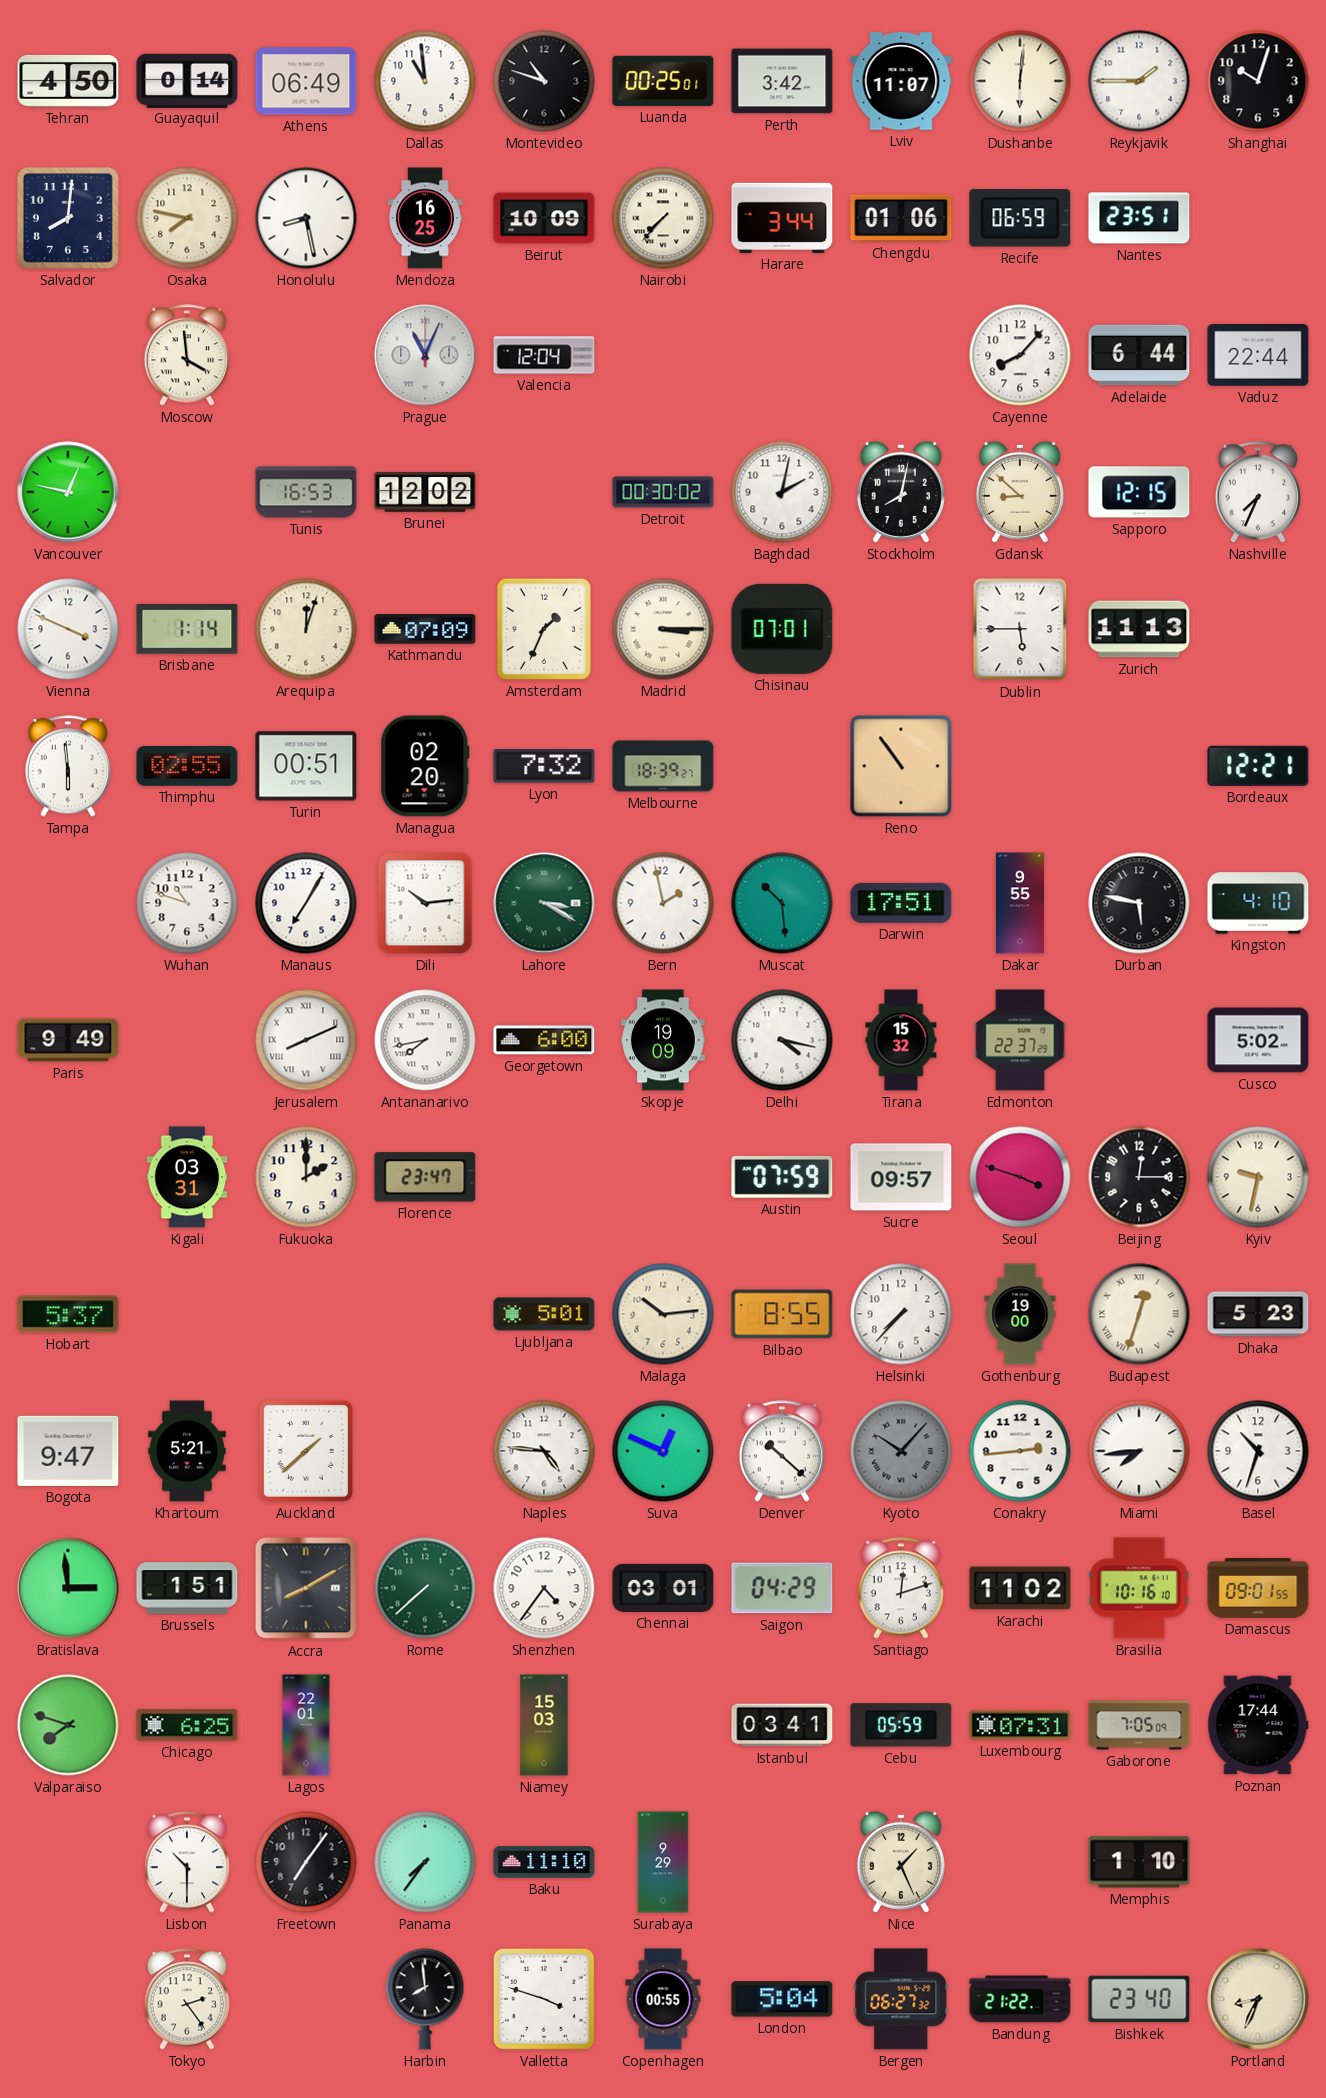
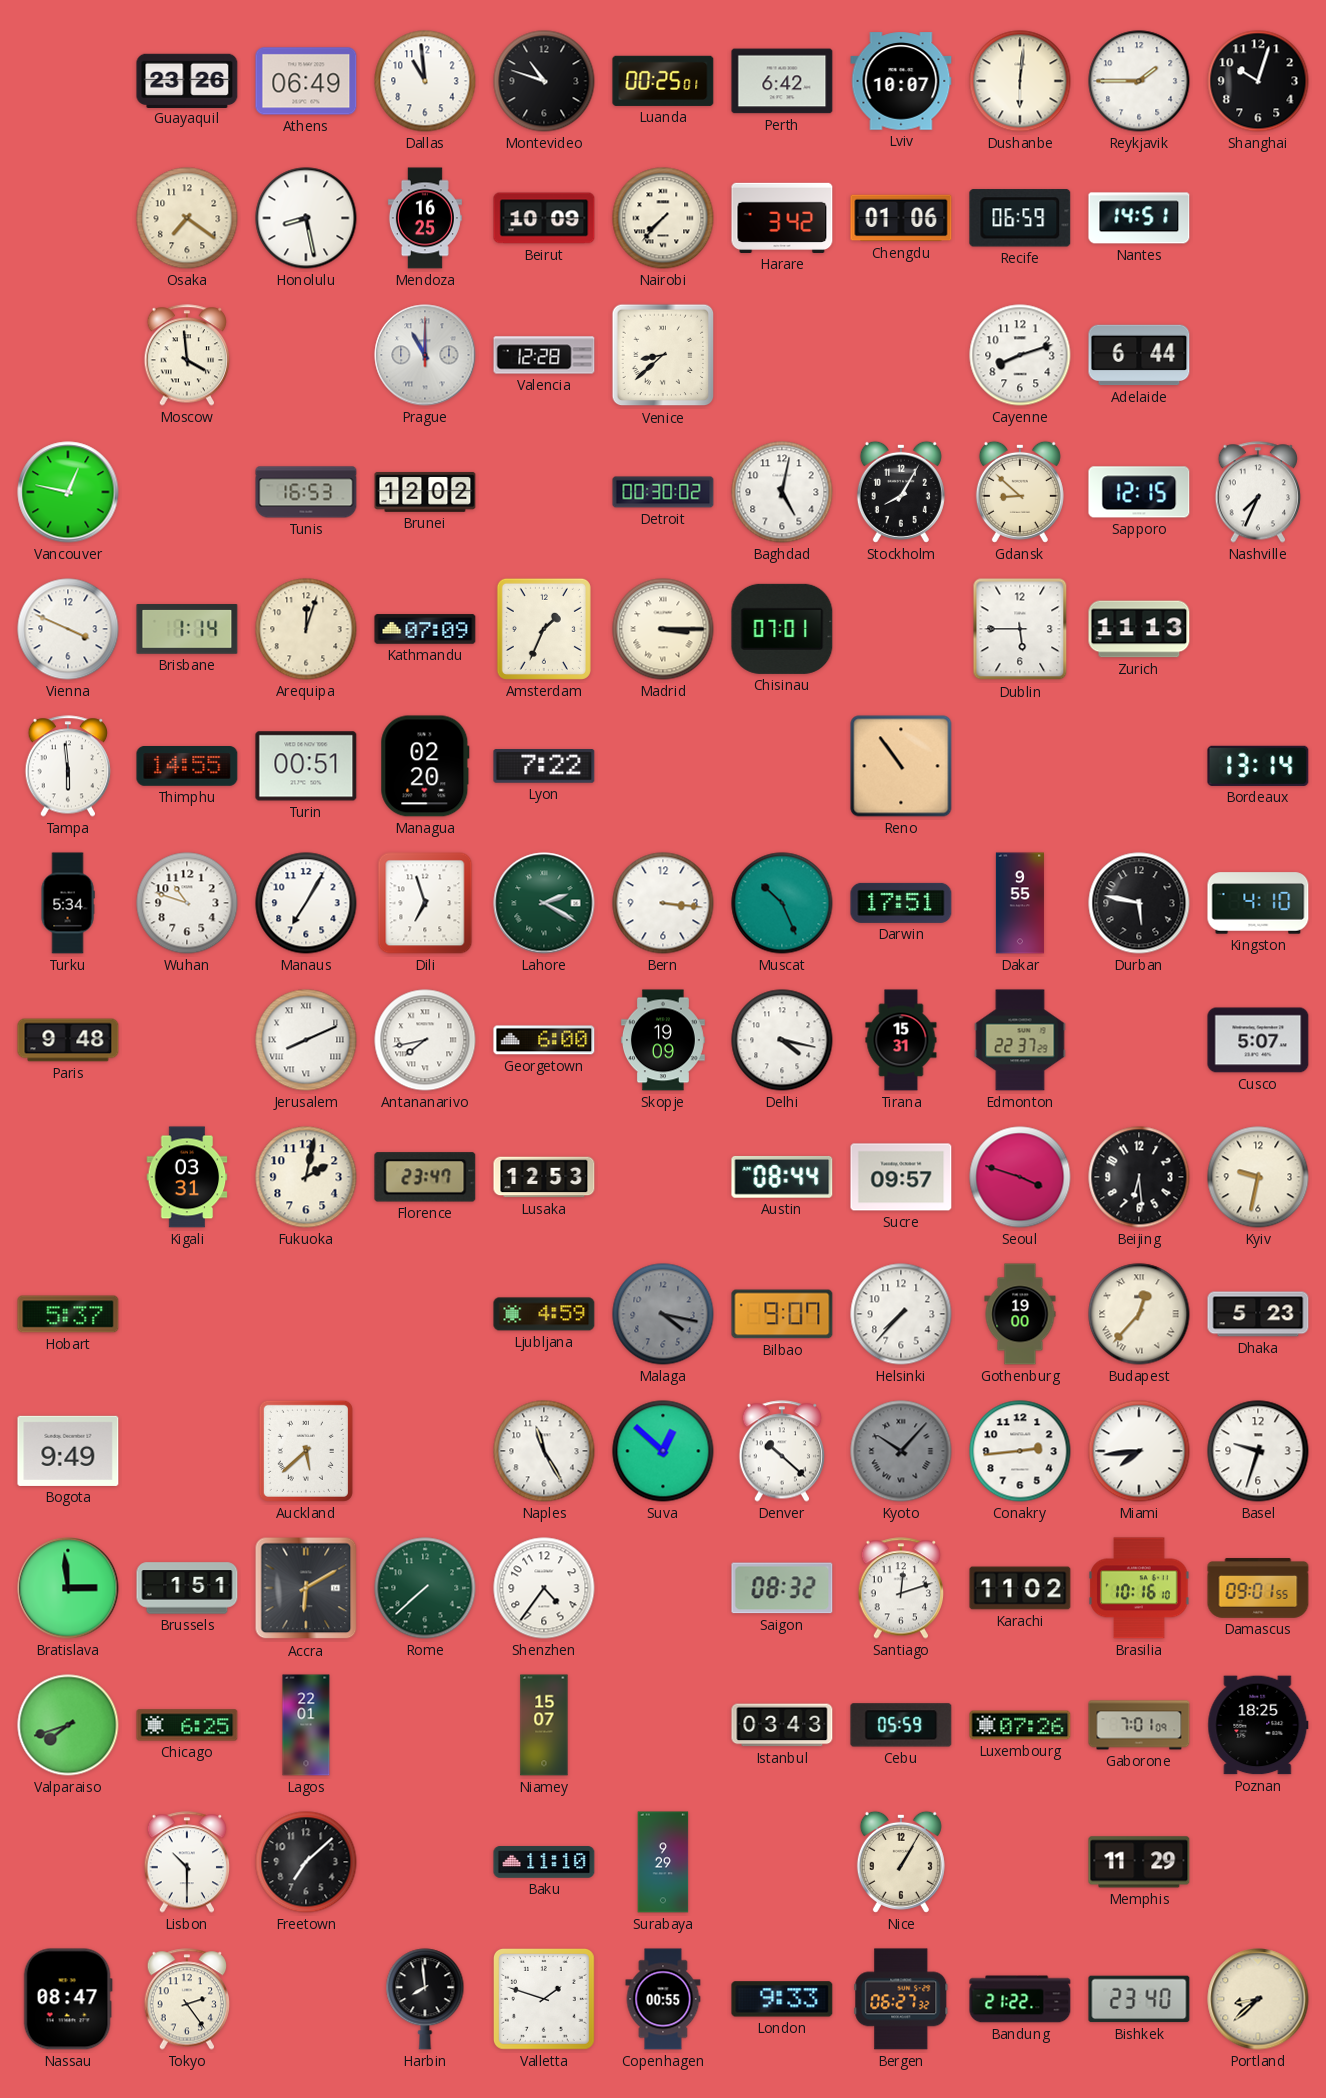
Tehran: 4:50 -> none (68, 81)
Guayaquil: 0:14 -> 23:26 (187, 80)
Perth: 3:42 -> 6:42 (782, 81)
Lviv: 11:07 -> 10:07 (901, 81)
Salvador: 8:01 -> none (68, 218)
Osaka: 7:47 -> 7:21 (187, 218)
Harare: 3:44 -> 3:42 (782, 218)
Nantes: 23:51 -> 14:51 (1139, 218)
Prague: 11:04 -> 11:00 (425, 355)
Valencia: 12:04 -> 12:28 (544, 355)
Venice: none -> 8:38 (663, 355)
Cayenne: 8:07 -> 8:12 (1020, 355)
Vaduz: 22:44 -> none (1258, 356)
Baghdad: 2:02 -> 5:02 (782, 492)
Stockholm: 8:02 -> 8:05 (901, 492)
Thimphu: 02:55 -> 14:55 (187, 767)
Lyon: 7:32 -> 7:22 (544, 766)
Melbourne: 18:39 -> none (663, 766)
Bordeaux: 12:21 -> 13:14 (1258, 766)
Turku: none -> 5:34 (68, 903)
Dili: 10:14 -> 6:57 (425, 903)
Lahore: 3:20 -> 2:20 (544, 903)
Bern: 1:58 -> 3:16 (663, 903)
Muscat: 10:29 -> 10:26 (782, 903)
Paris: 9:49 -> 9:48 (68, 1040)
Tirana: 15:32 -> 15:31 (901, 1040)
Cusco: 5:02 -> 5:07 (1258, 1040)
Fukuoka: 2:00 -> 2:02 (306, 1177)
Lusaka: none -> 12:53 (544, 1177)
Austin: 07:59 -> 08:44 (782, 1177)
Beijing: 12:15 -> 6:29 (1139, 1177)
Ljubljana: 5:01 -> 4:59 (544, 1314)
Malaga: 10:14 -> 4:17 (663, 1314)
Malaga dial: cream -> grey (663, 1314)
Bilbao: 8:55 -> 9:07 (782, 1314)
Budapest: 12:33 -> 12:37 (1139, 1314)
Bogota: 9:47 -> 9:49 (68, 1451)
Khartoum: 5:21 -> none (187, 1451)
Auckland: 1:38 -> 5:38 (306, 1451)
Naples: 4:46 -> 11:25 (544, 1451)
Suva: 12:49 -> 12:52 (663, 1451)
Basel: 10:33 -> 9:33 (1258, 1451)
Accra: 8:10 -> 6:10 (306, 1588)
Chennai: 03:01 -> none (663, 1588)
Saigon: 04:29 -> 08:32 (782, 1588)
Valparaiso: 7:48 -> 7:42 (68, 1725)
Niamey: 15:03 -> 15:07 (544, 1725)
Istanbul: 03:41 -> 03:43 (782, 1725)
Luxembourg: 07:31 -> 07:26 (1020, 1725)
Gaborone: 7:05 -> 7:01 (1139, 1725)
Poznan: 17:44 -> 18:25 (1258, 1725)
Freetown: 7:06 -> 7:08 (306, 1862)
Panama: 7:36 -> none (425, 1862)
Nice: 1:26 -> 1:05 (901, 1862)
Memphis: 1:10 -> 11:29 (1139, 1862)
Nassau: none -> 08:47 (68, 1999)
Valletta: 3:48 -> 1:48 (544, 1999)
London: 5:04 -> 9:33 (782, 1999)
Portland: 8:34 -> 8:38 (1258, 1999)
